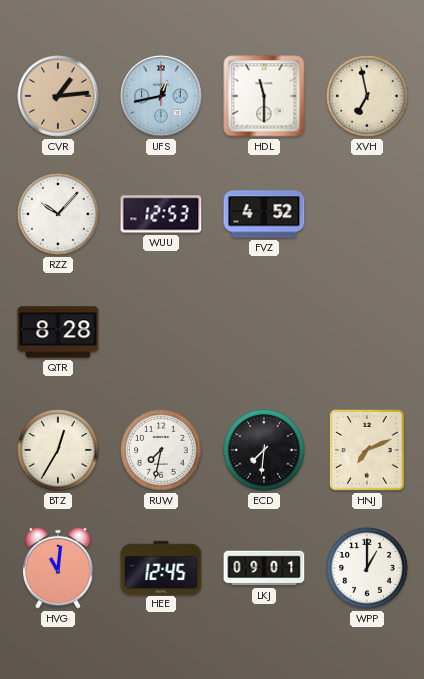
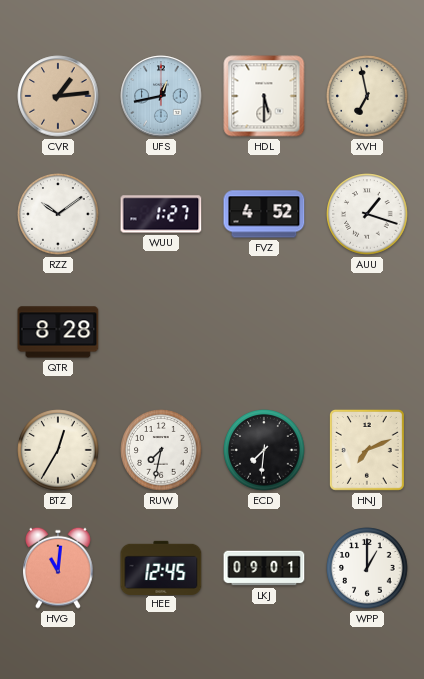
HDL: 11:30 -> 5:30 (264, 96)
RZZ: 10:07 -> 10:09 (58, 214)
WUU: 12:53 -> 1:27 (161, 214)
AUU: none -> 1:18 (367, 214)
